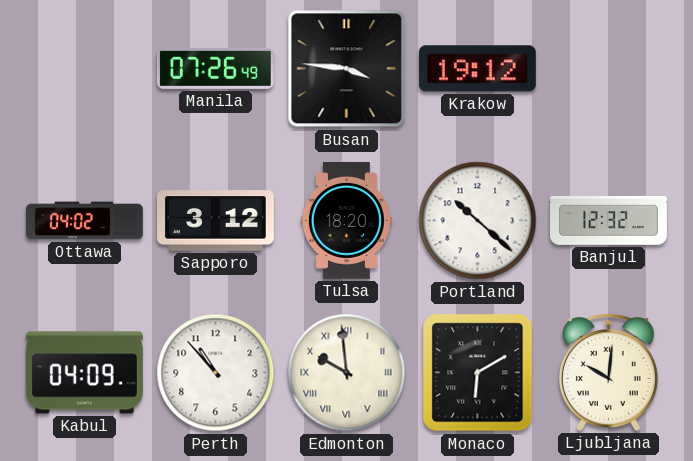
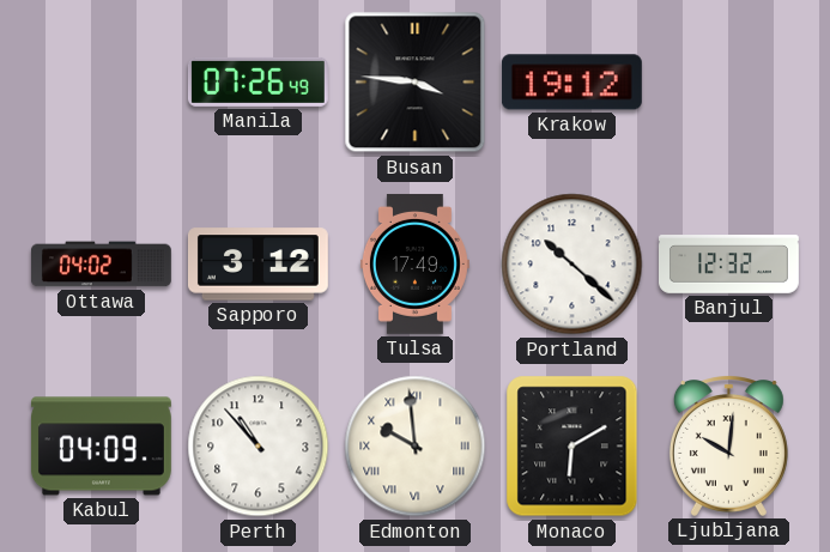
Tulsa: 18:20 -> 17:49 (414, 263)
